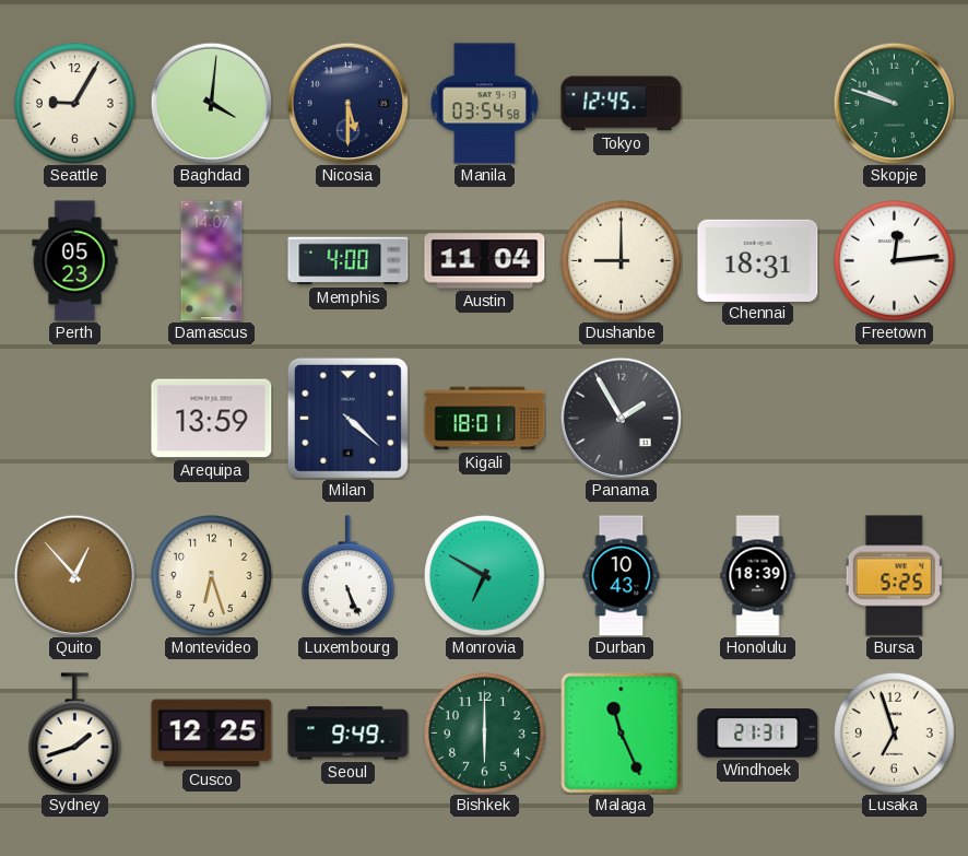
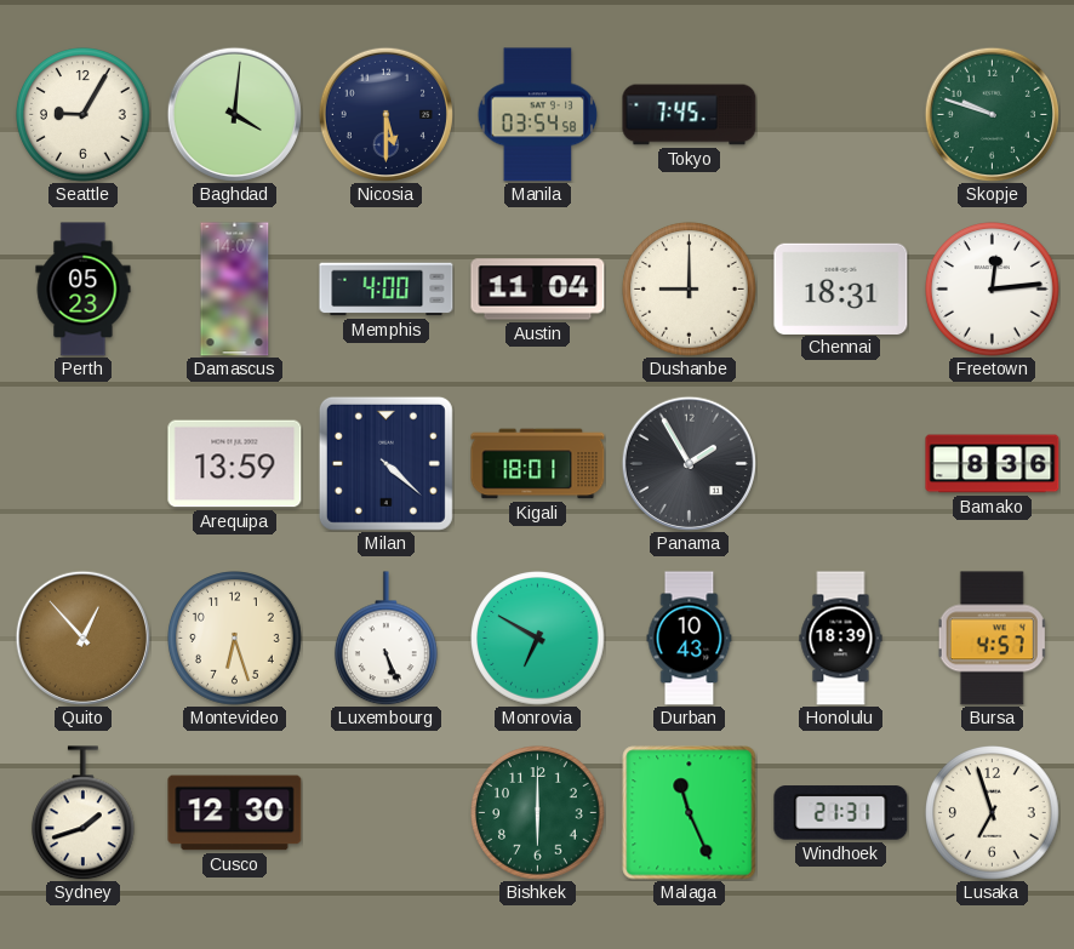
Tokyo: 12:45 -> 7:45 (690, 115)
Bamako: none -> 8:36 (993, 464)
Bursa: 5:25 -> 4:57 (992, 639)
Cusco: 12:25 -> 12:30 (235, 813)
Seoul: 9:49 -> none (349, 734)
